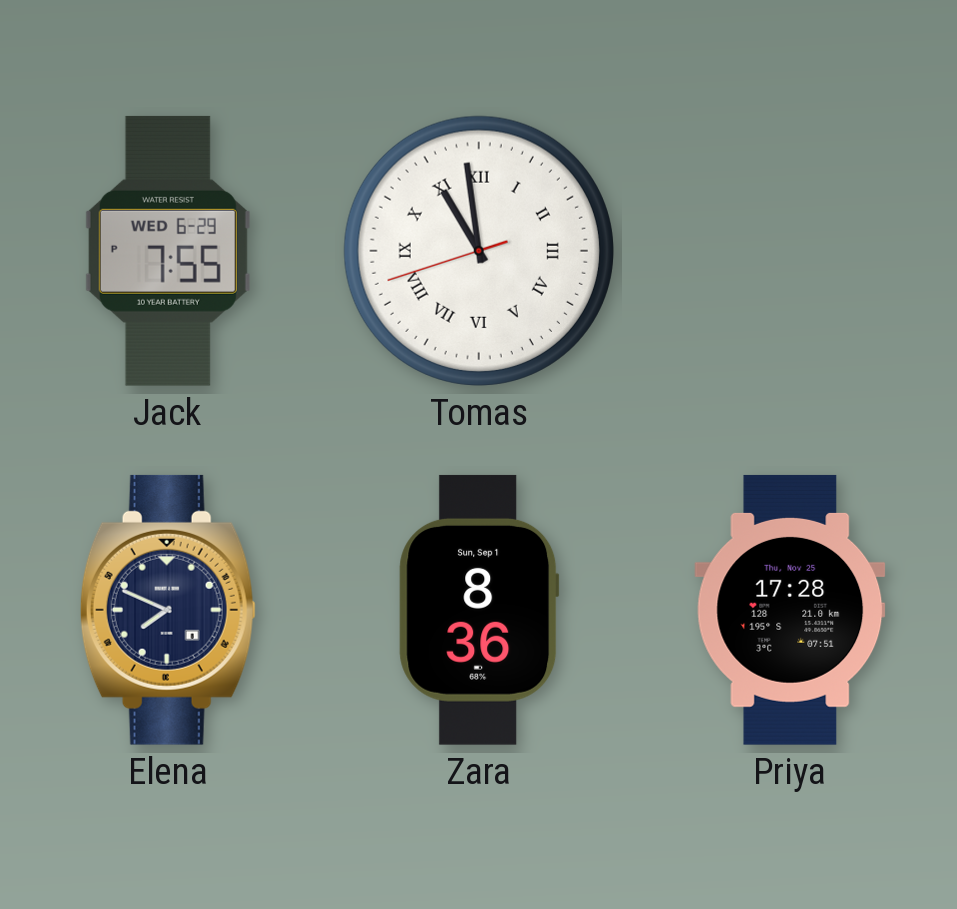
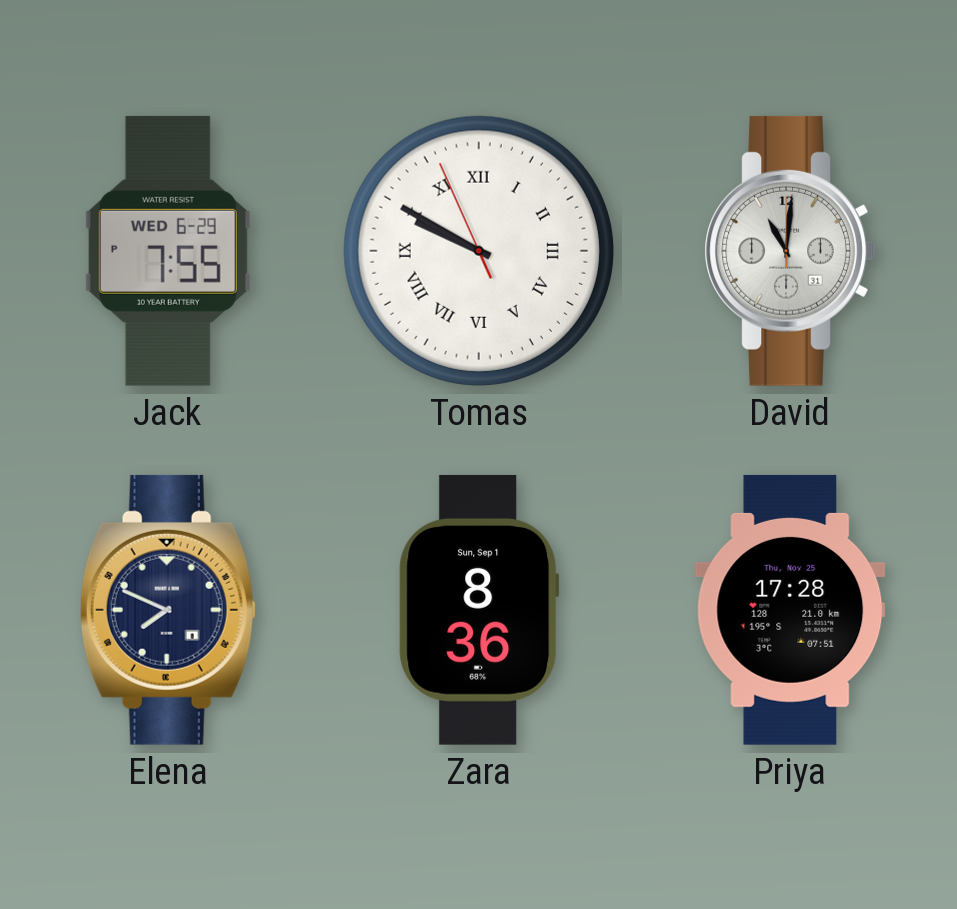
Tomas: 10:58 -> 9:49 (479, 251)
David: none -> 11:01 (790, 251)
